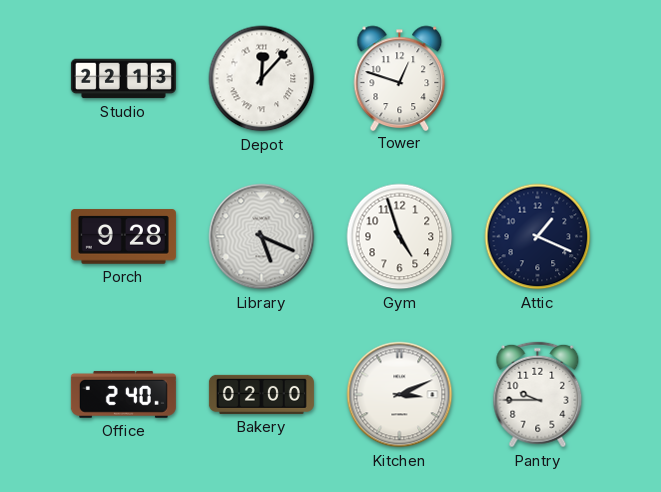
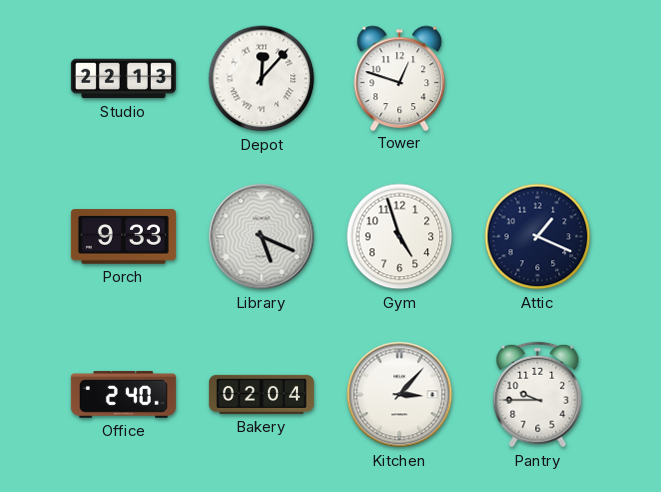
Porch: 9:28 -> 9:33 (123, 237)
Bakery: 02:00 -> 02:04 (261, 394)
Kitchen: 3:11 -> 3:07 (400, 395)
